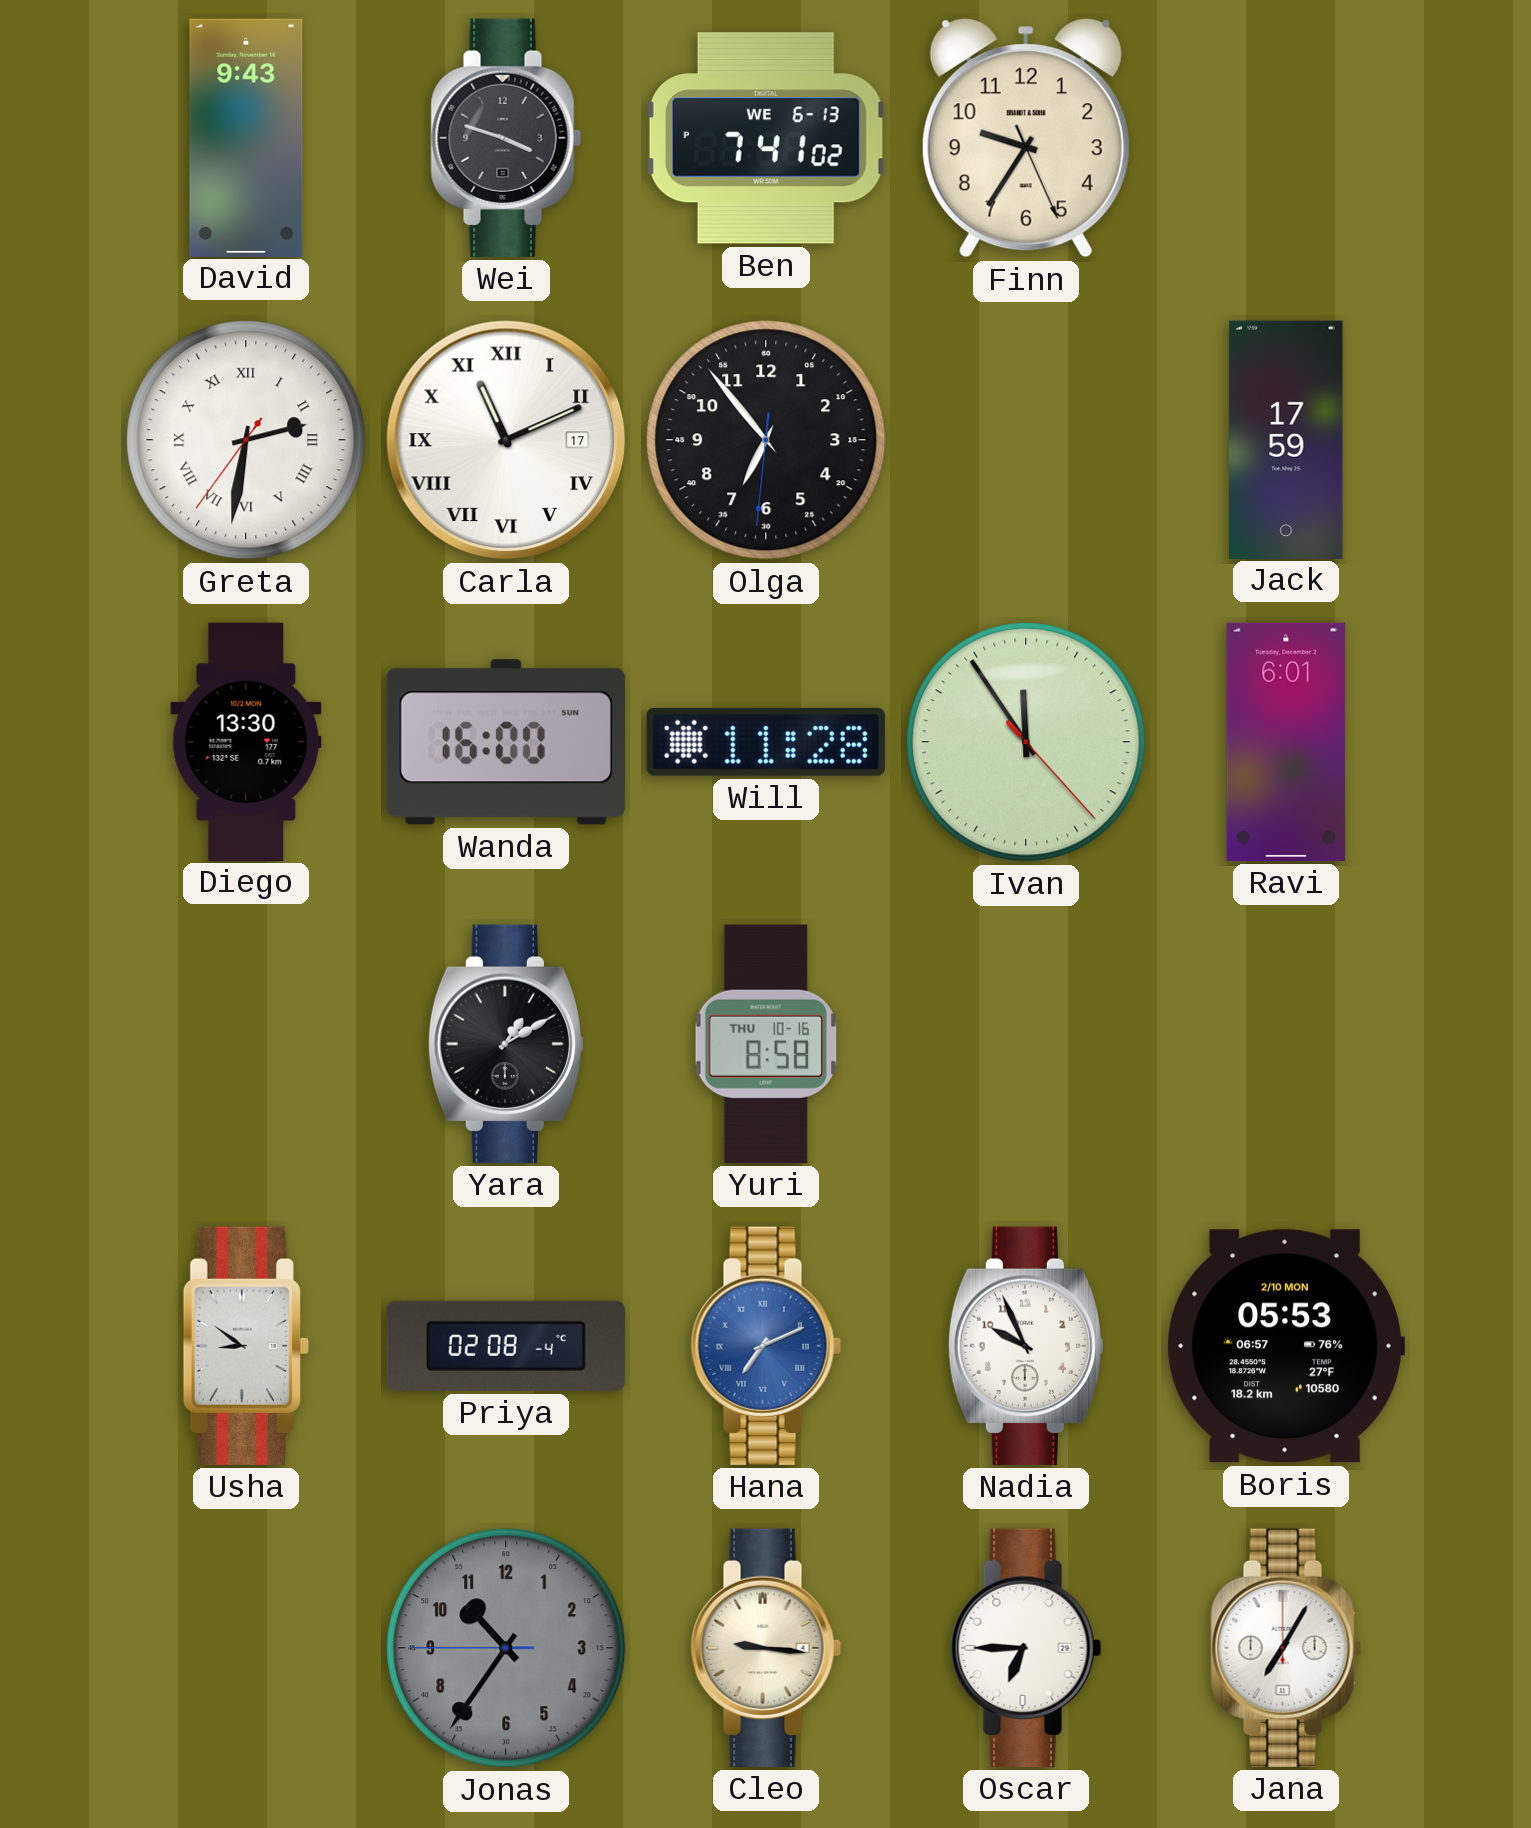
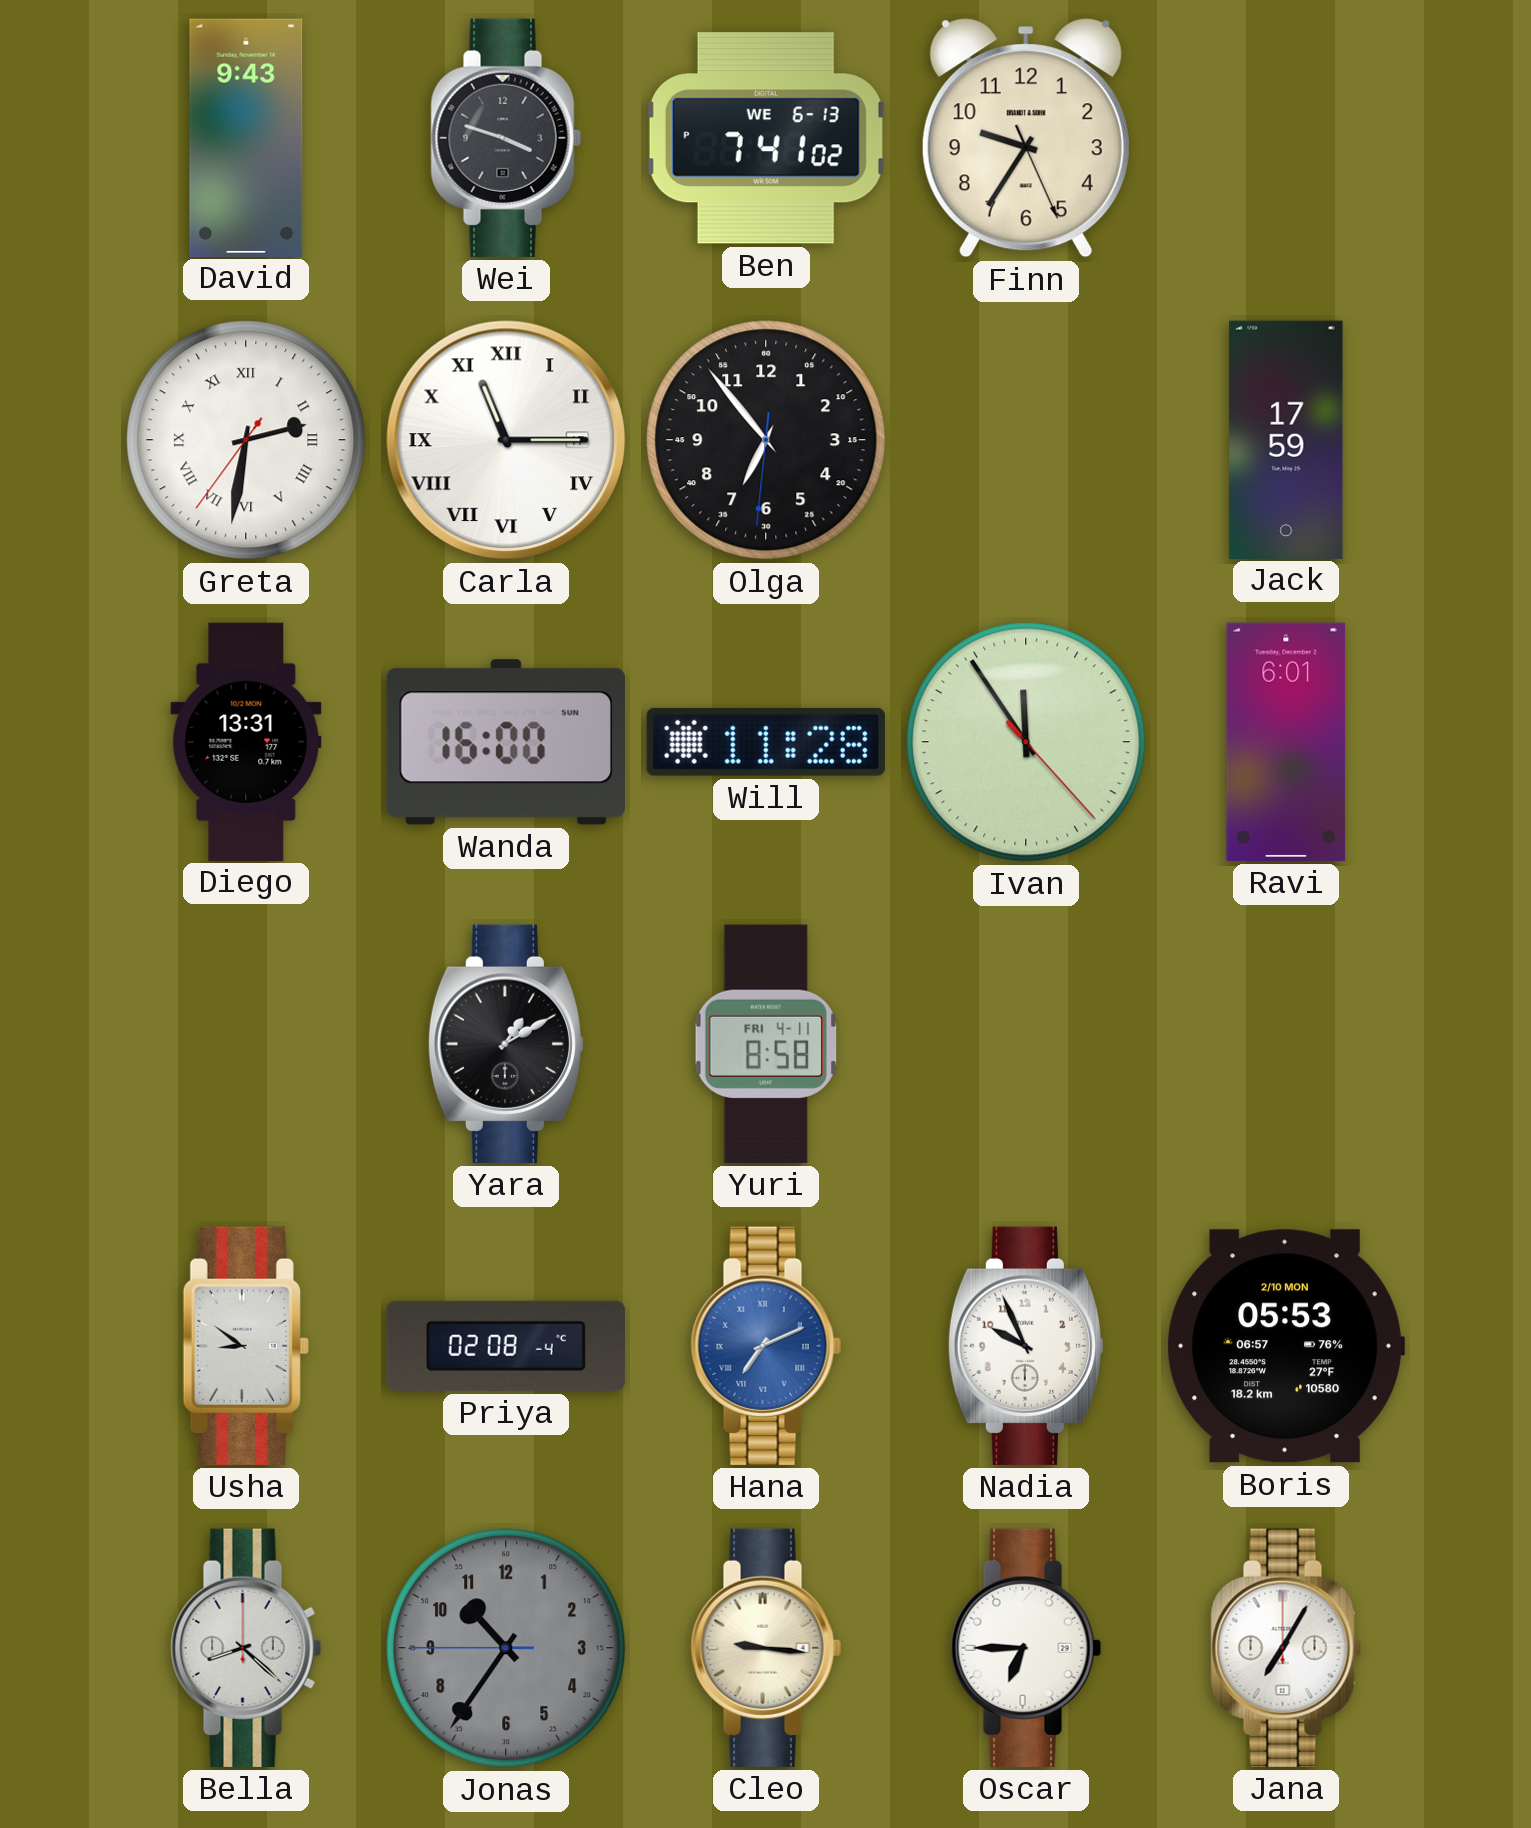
Carla: 11:11 -> 11:15 (506, 440)
Diego: 13:30 -> 13:31 (246, 741)
Yuri date: THU 10-16 -> FRI 4-11 (766, 1044)
Bella: none -> 8:22 (246, 1648)
